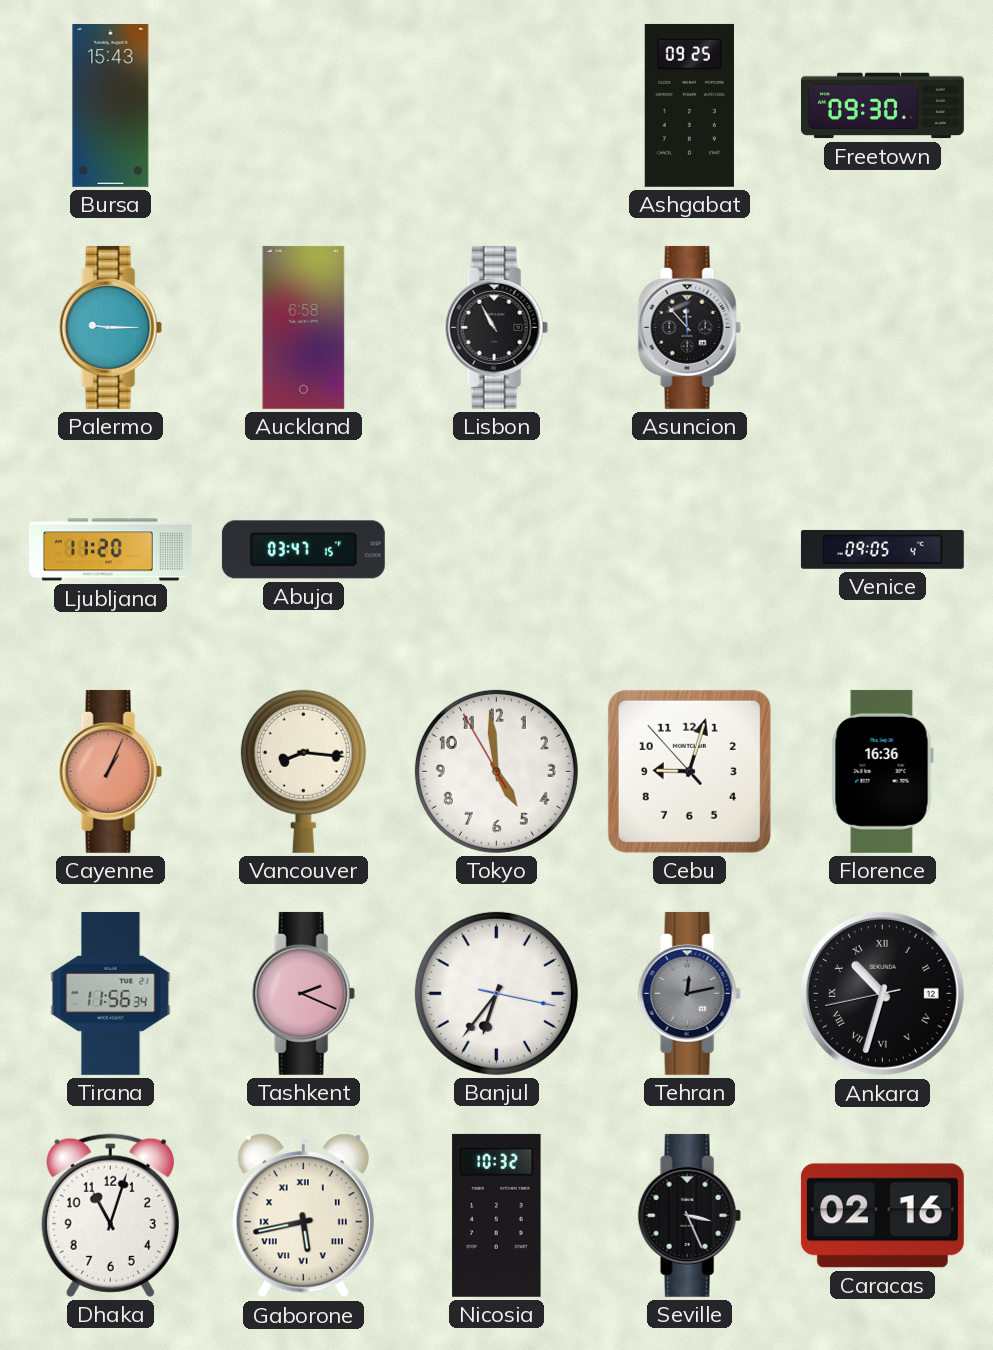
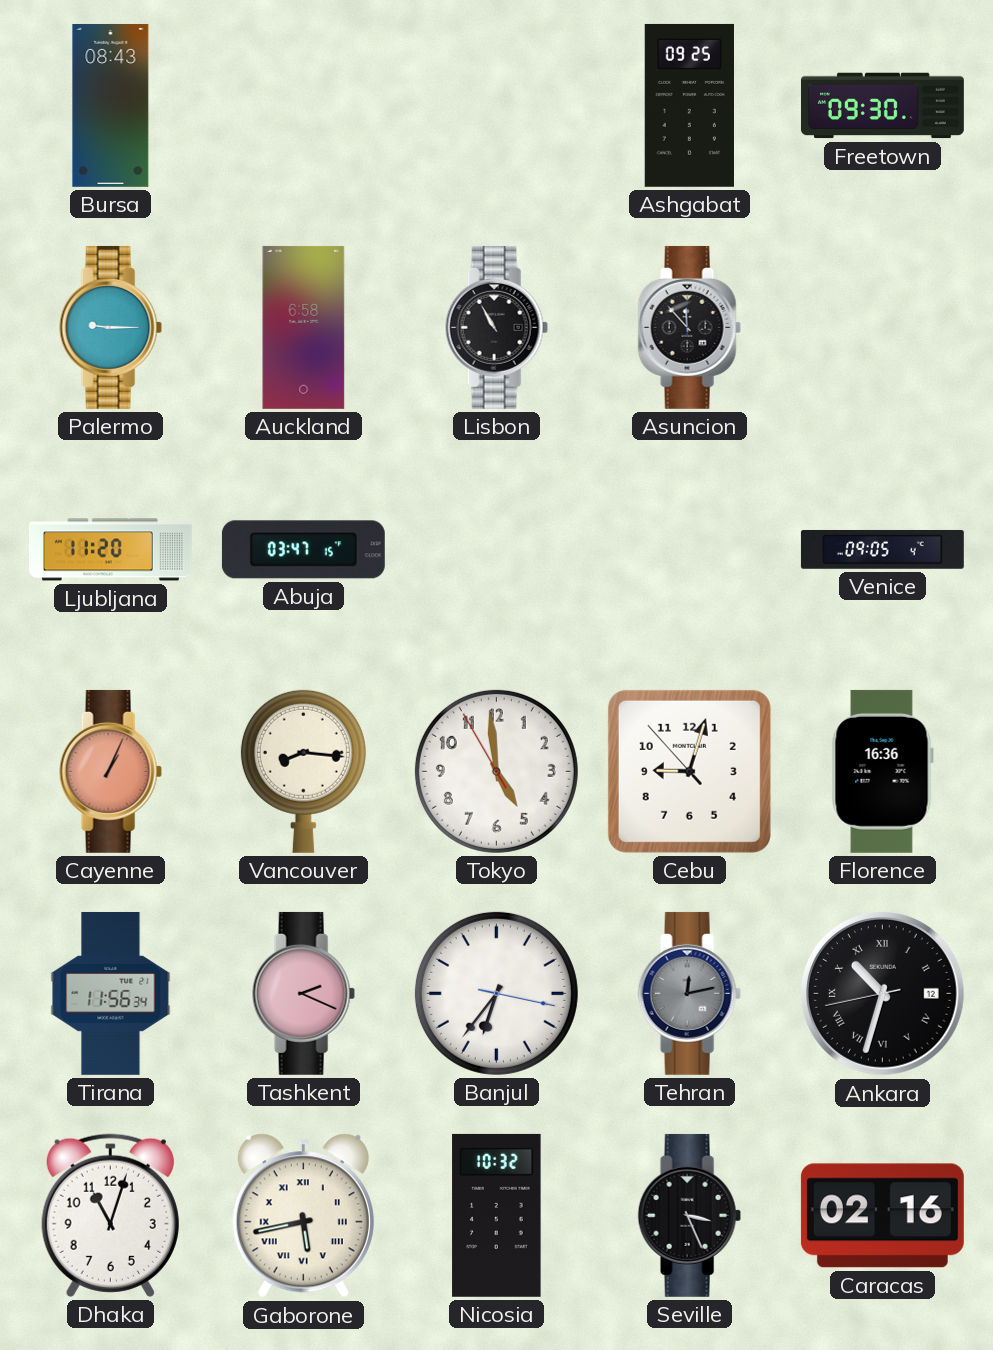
Bursa: 15:43 -> 08:43 (111, 105)
